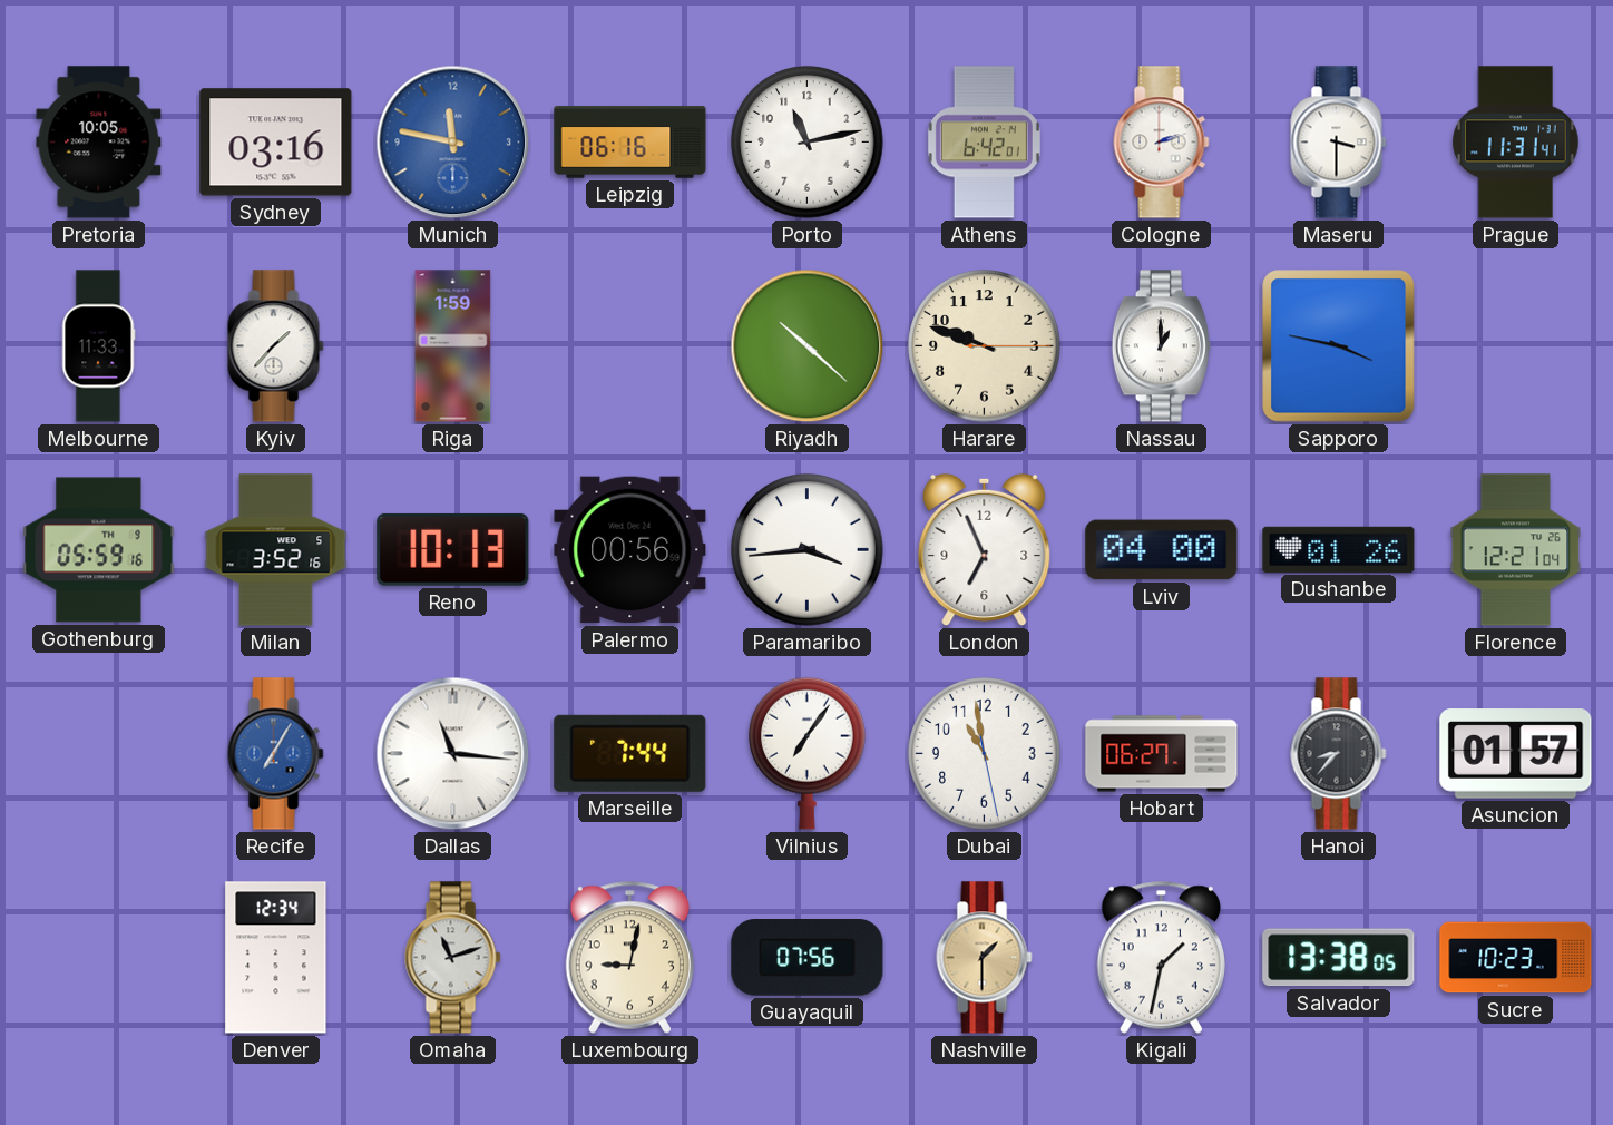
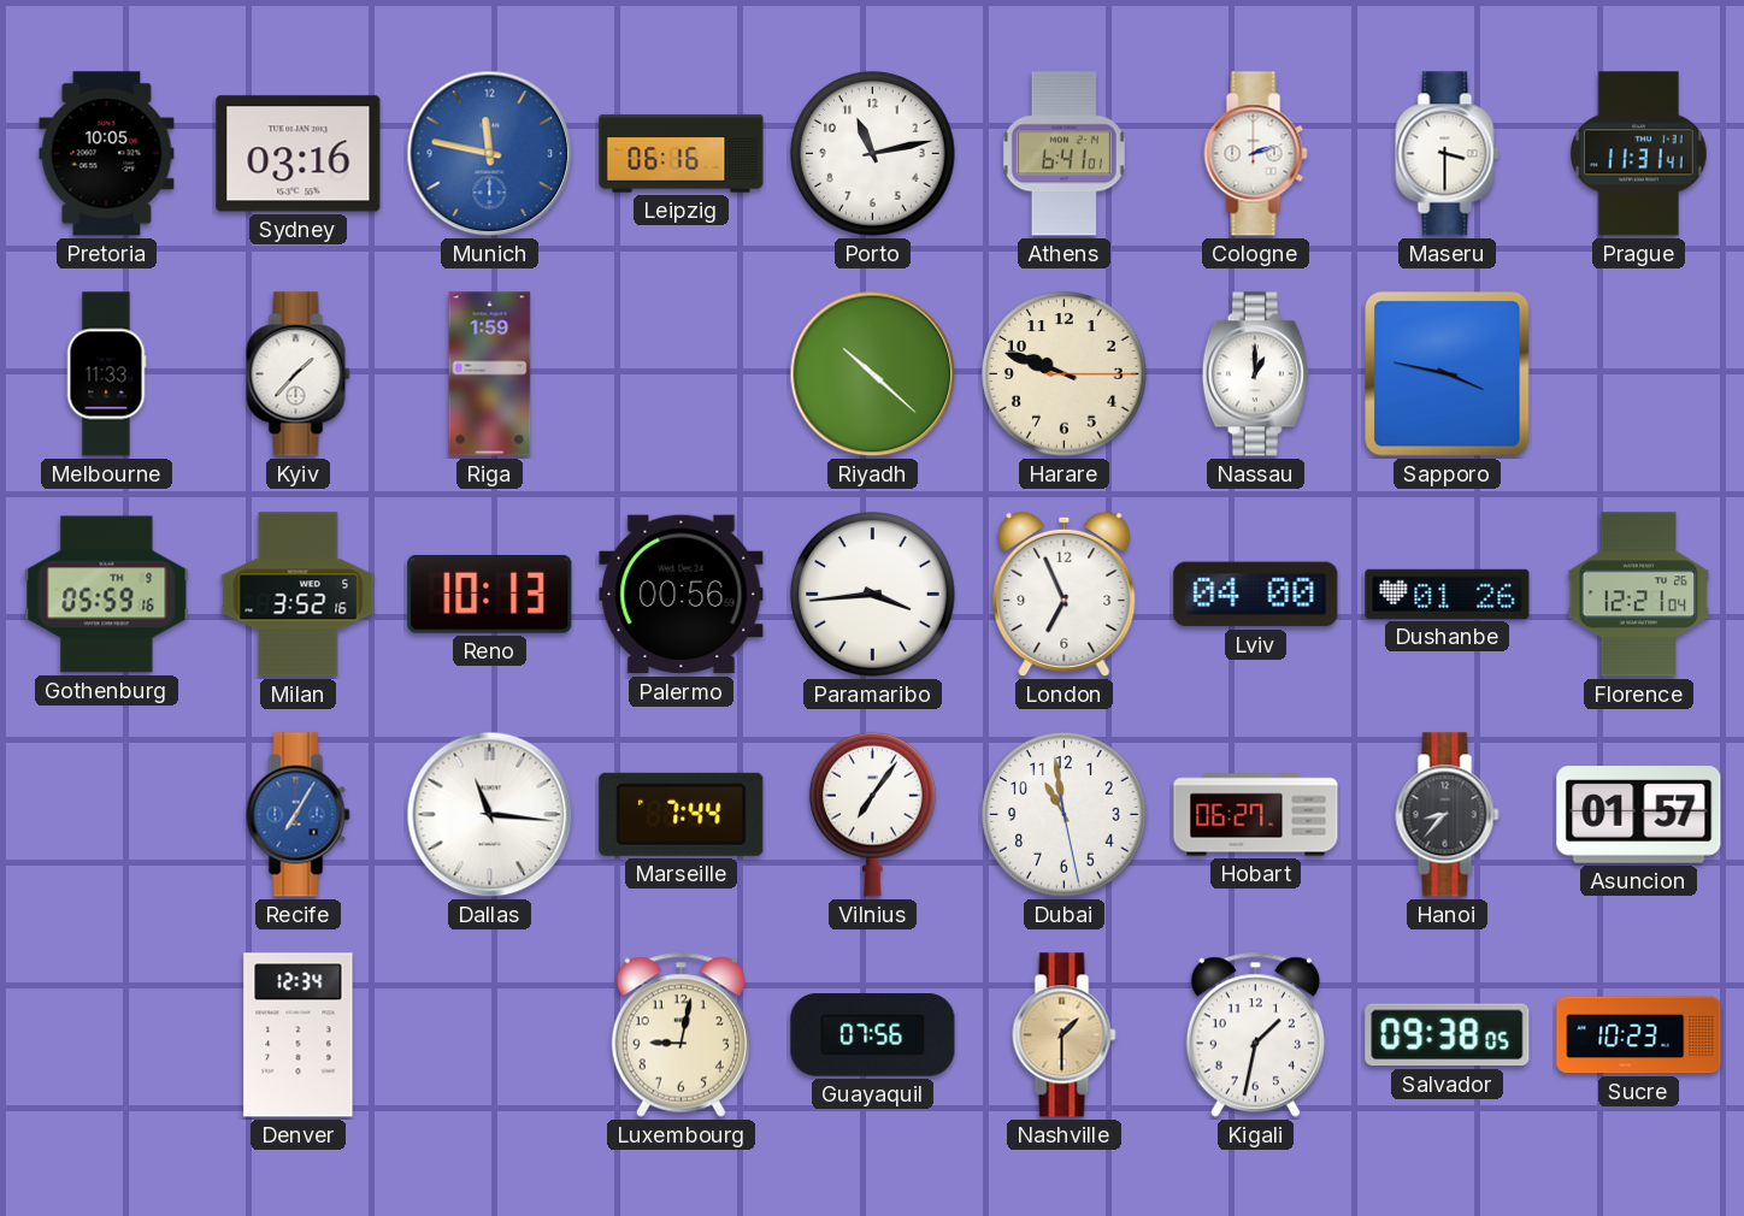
Athens: 6:42 -> 6:41 (1064, 154)
Omaha: 11:12 -> none (453, 958)
Salvador: 13:38 -> 09:38 (1448, 1035)
